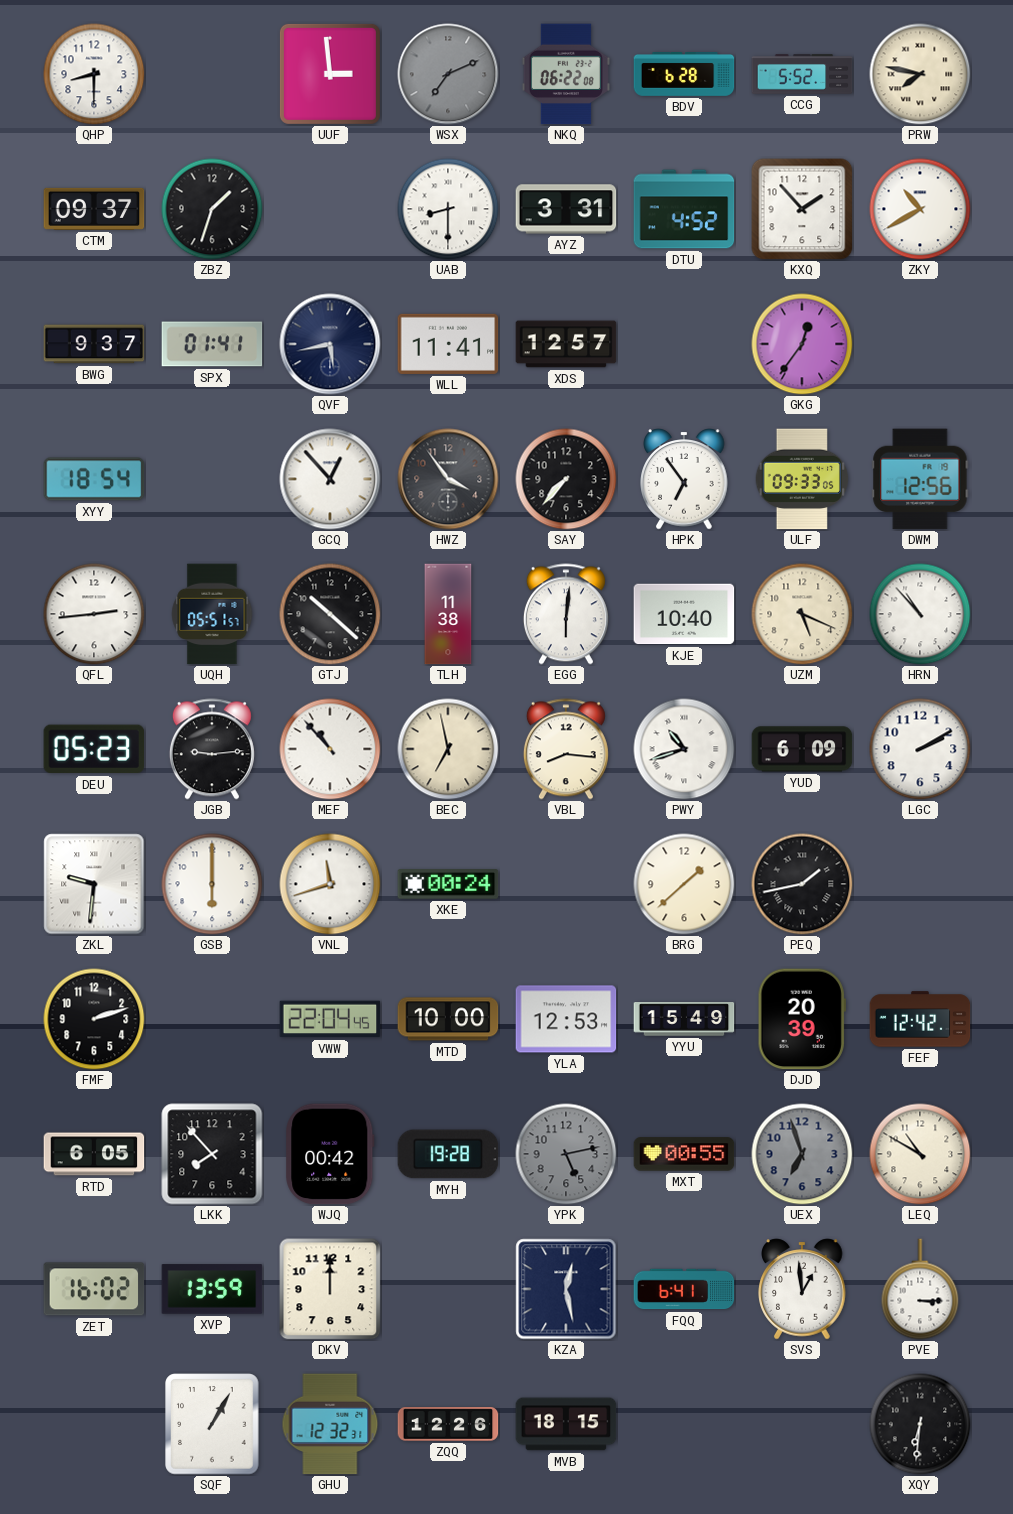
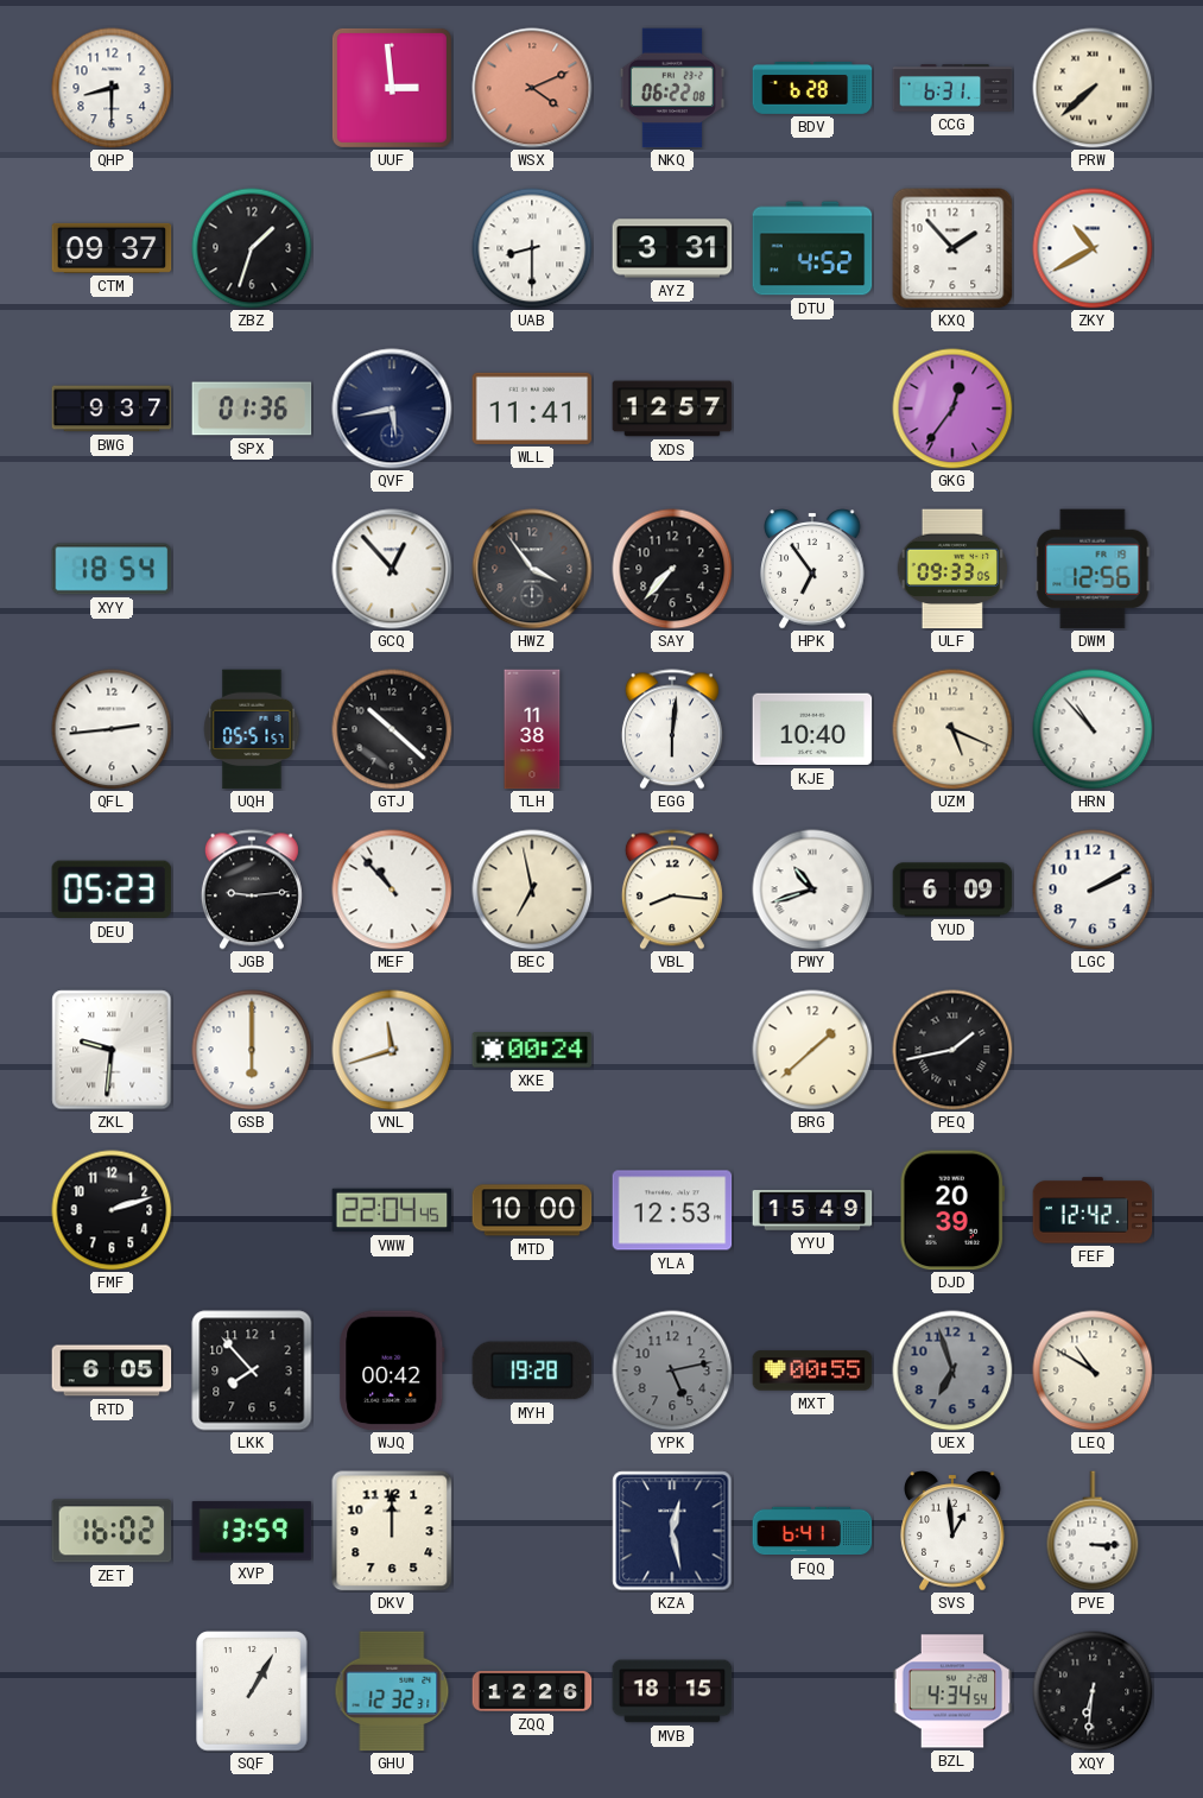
WSX: 7:11 -> 4:11 (532, 88)
WSX dial: grey -> salmon (532, 88)
CCG: 5:52 -> 6:31 (952, 88)
PRW: 7:47 -> 7:38 (1093, 88)
SPX: 01:41 -> 01:36 (252, 409)
BZL: none -> 4:34 (952, 1691)
